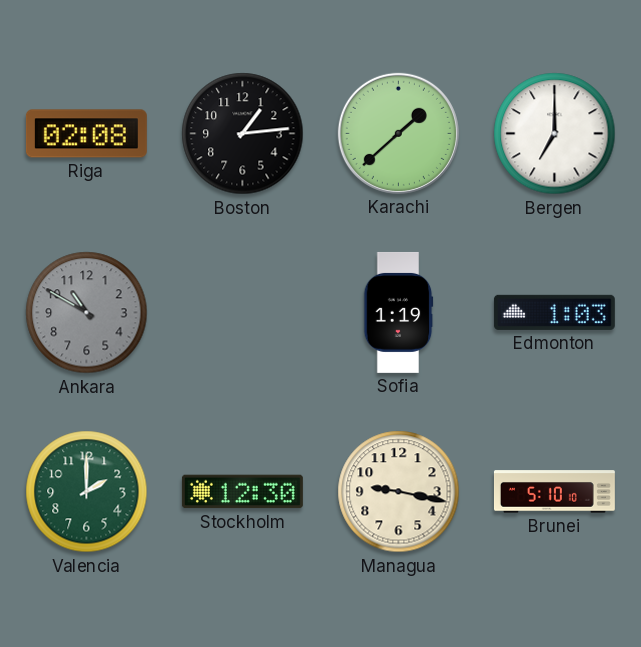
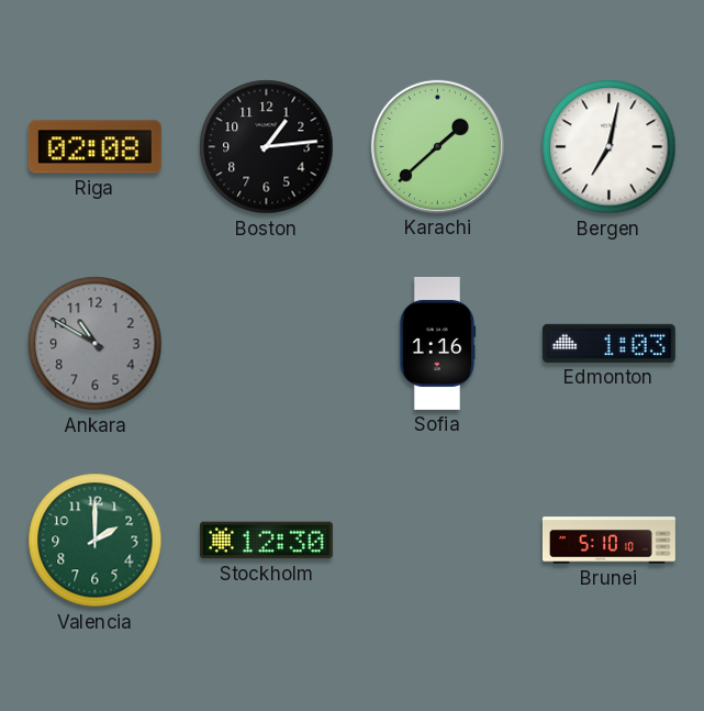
Bergen: 7:00 -> 7:02 (610, 147)
Sofia: 1:19 -> 1:16 (437, 343)
Managua: 9:17 -> none (399, 492)
